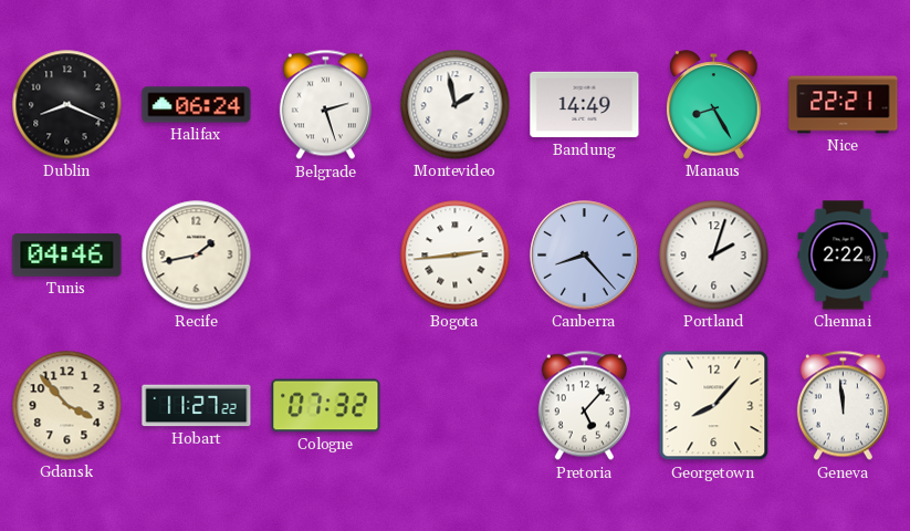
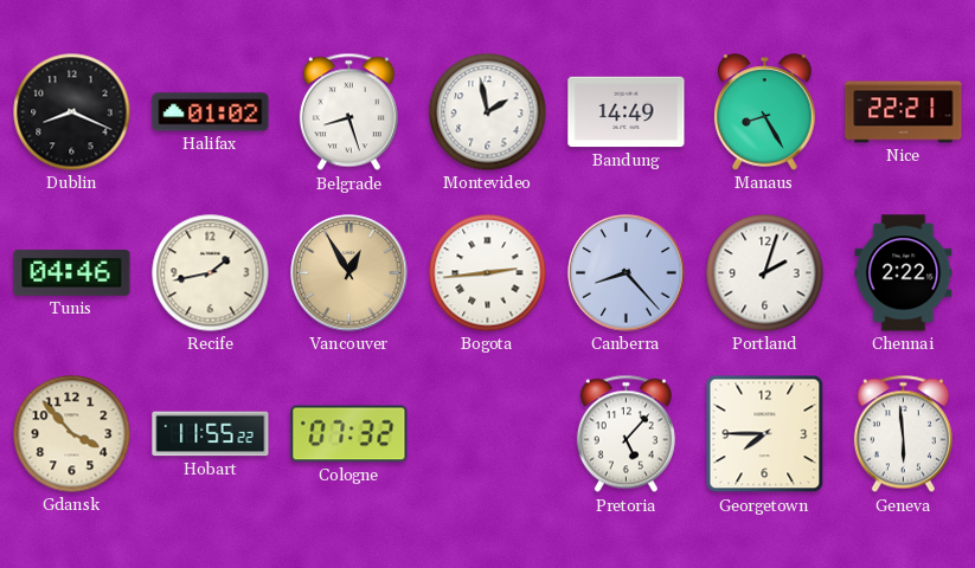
Halifax: 06:24 -> 01:02 (211, 112)
Belgrade: 2:27 -> 8:27 (348, 112)
Vancouver: none -> 12:55 (349, 273)
Hobart: 11:27 -> 11:55 (211, 434)
Georgetown: 8:07 -> 7:45 (765, 434)
Geneva: 11:59 -> 5:59 (903, 434)
